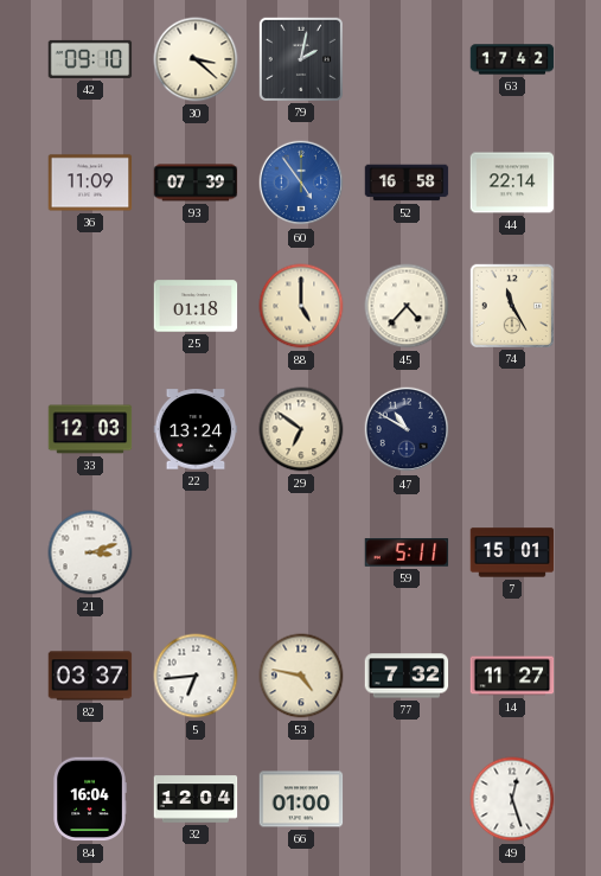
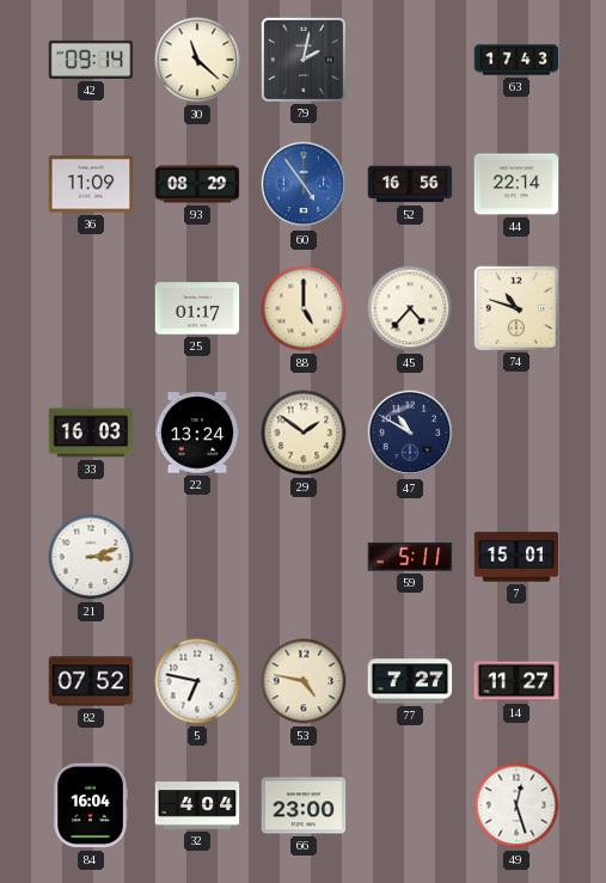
42: 09:10 -> 09:14 (91, 60)
30: 3:22 -> 11:22 (197, 60)
63: 17:42 -> 17:43 (516, 60)
93: 07:39 -> 08:29 (197, 184)
52: 16:58 -> 16:56 (410, 184)
25: 01:18 -> 01:17 (197, 308)
74: 11:25 -> 10:48 (515, 307)
33: 12:03 -> 16:03 (91, 433)
29: 6:51 -> 1:51 (304, 433)
82: 03:37 -> 07:52 (91, 681)
5: 6:44 -> 6:47 (197, 681)
77: 7:32 -> 7:27 (410, 681)
32: 12:04 -> 4:04 (197, 805)
66: 01:00 -> 23:00 (304, 805)
